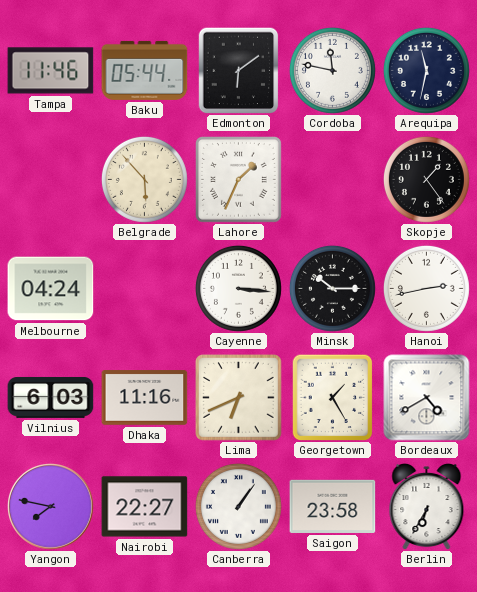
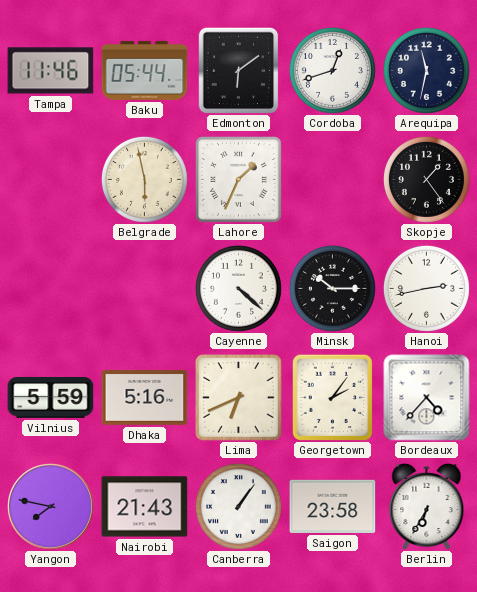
Cordoba: 11:47 -> 12:42 (332, 70)
Belgrade: 5:53 -> 5:58 (144, 179)
Melbourne: 04:24 -> none (51, 289)
Cayenne: 3:16 -> 4:22 (238, 288)
Vilnius: 6:03 -> 5:59 (51, 397)
Dhaka: 11:16 -> 5:16 (145, 398)
Georgetown: 1:25 -> 2:06 (333, 397)
Bordeaux: 4:40 -> 4:37 (427, 398)
Nairobi: 22:27 -> 21:43 (145, 507)
